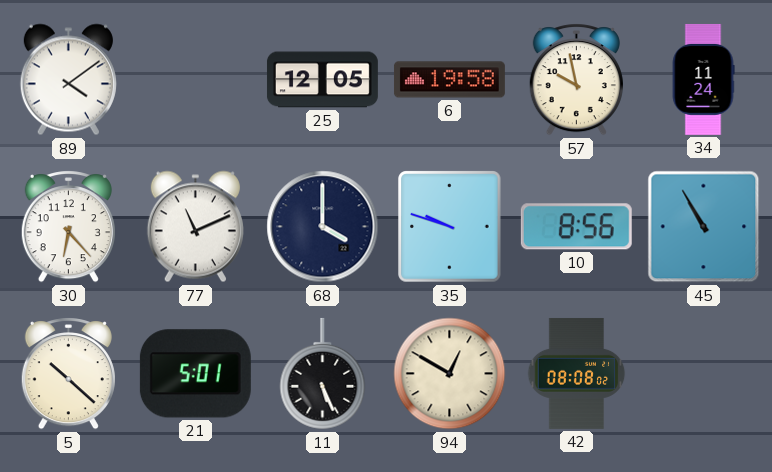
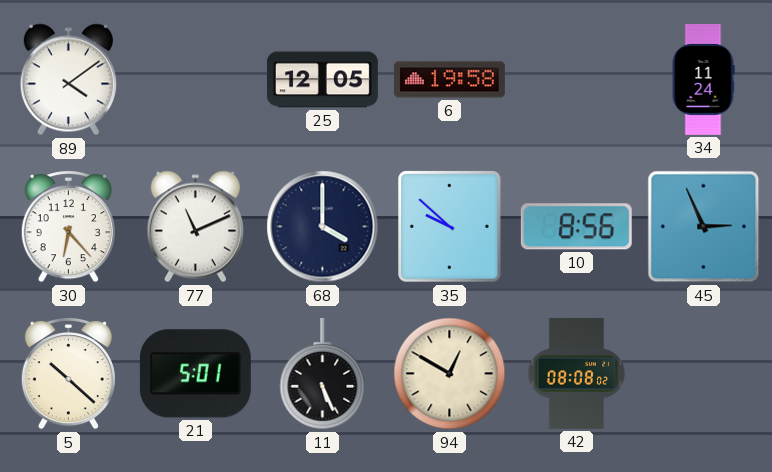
57: 9:58 -> none (576, 80)
35: 9:48 -> 9:52 (450, 227)
45: 10:55 -> 2:56 (704, 227)
